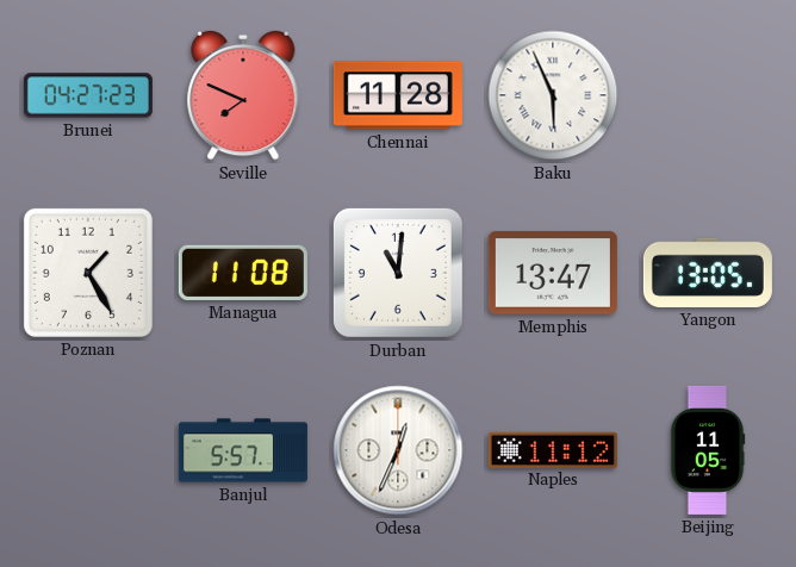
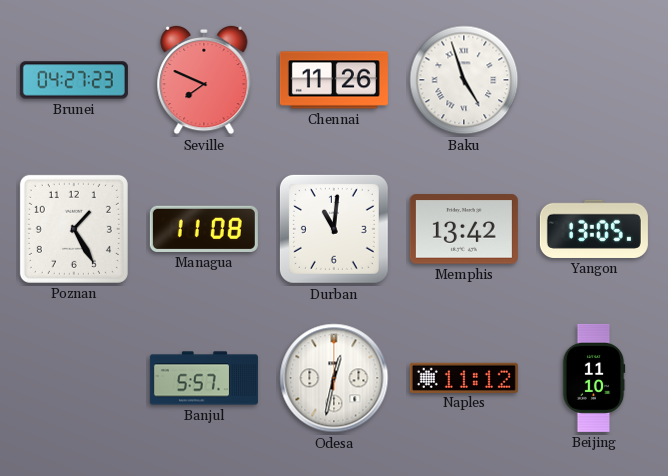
Chennai: 11:28 -> 11:26 (334, 80)
Baku: 5:56 -> 4:57 (464, 80)
Memphis: 13:47 -> 13:42 (464, 229)
Odesa: 12:34 -> 12:32 (334, 378)
Beijing: 11:05 -> 11:10 (594, 378)
